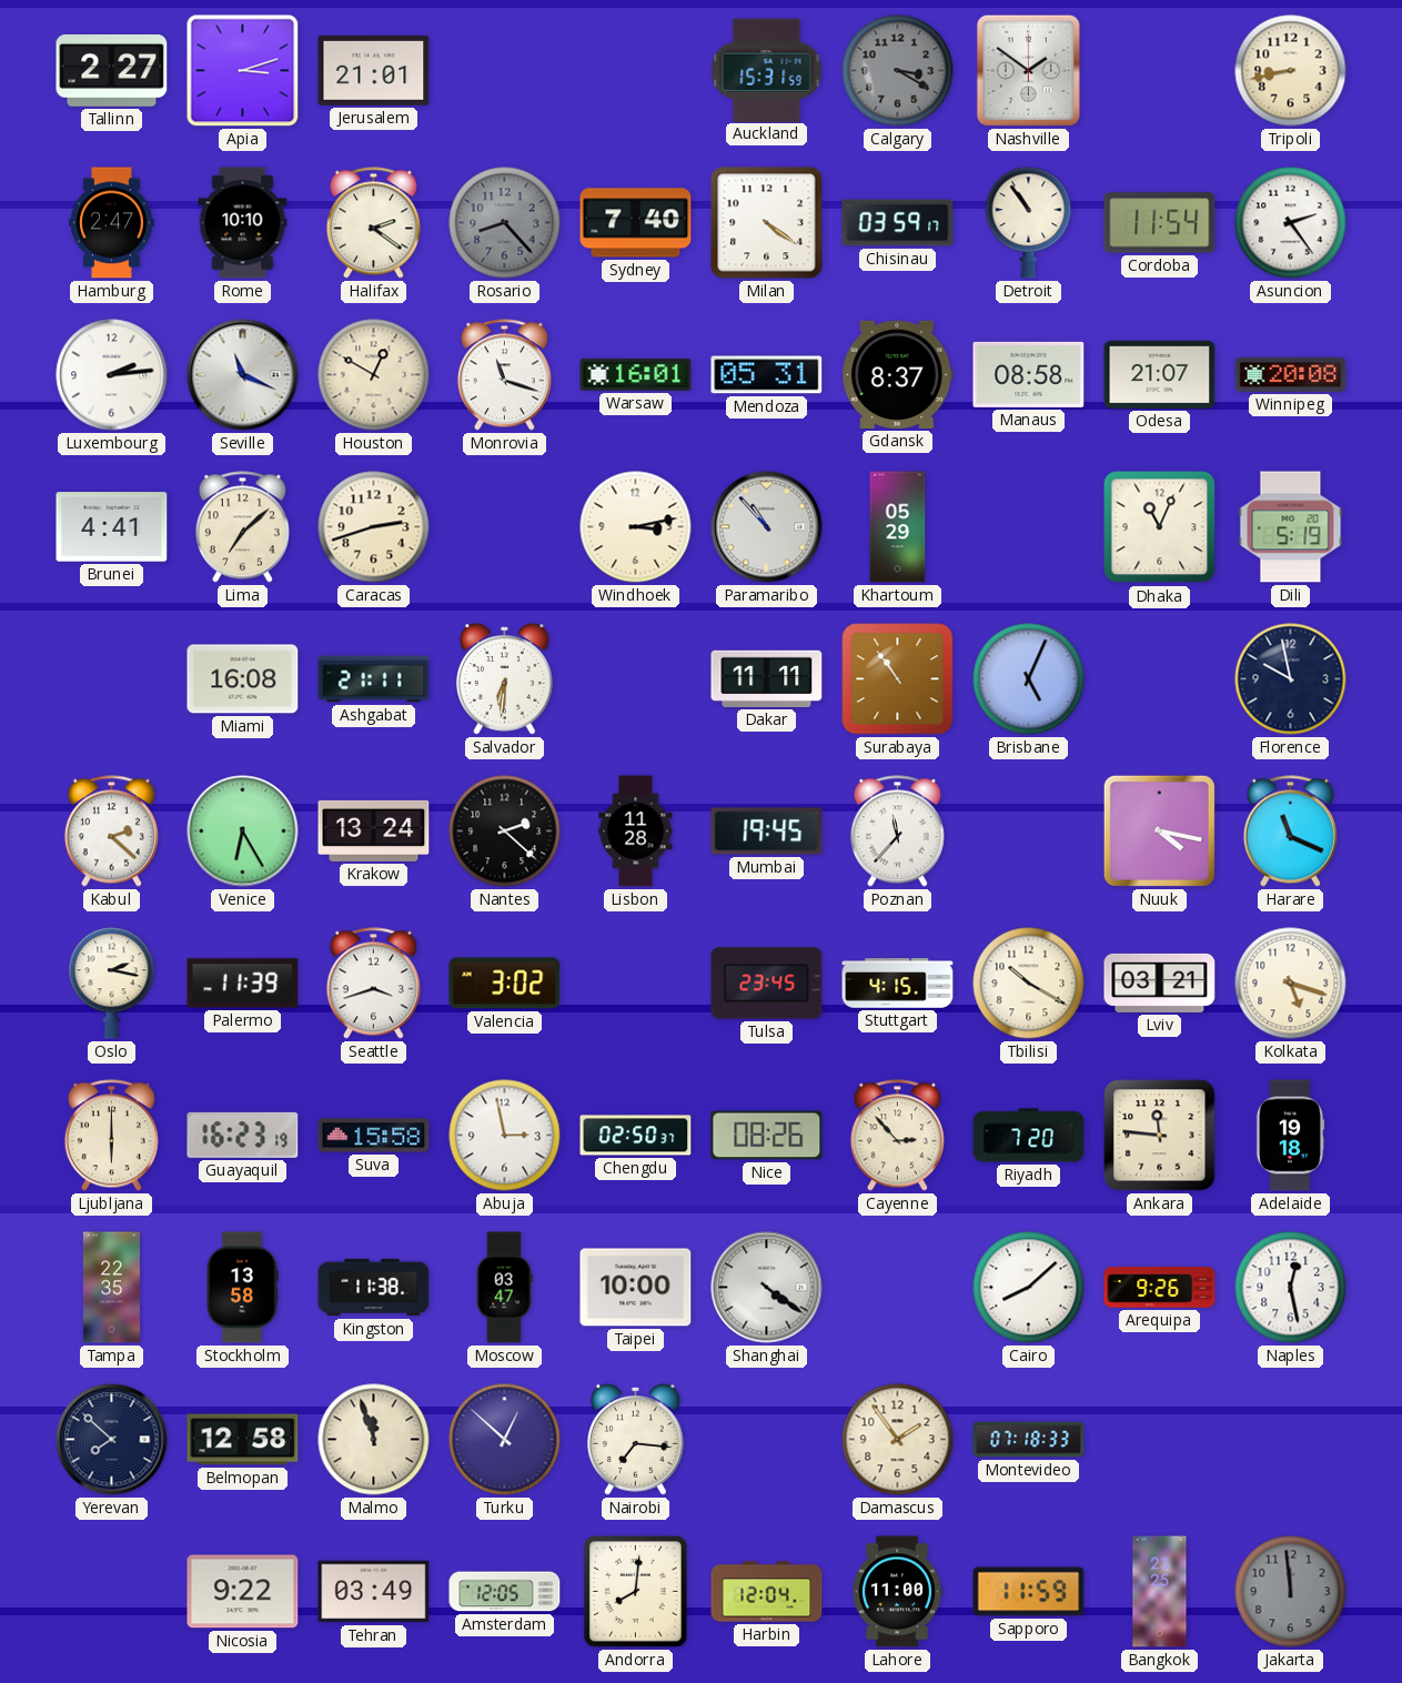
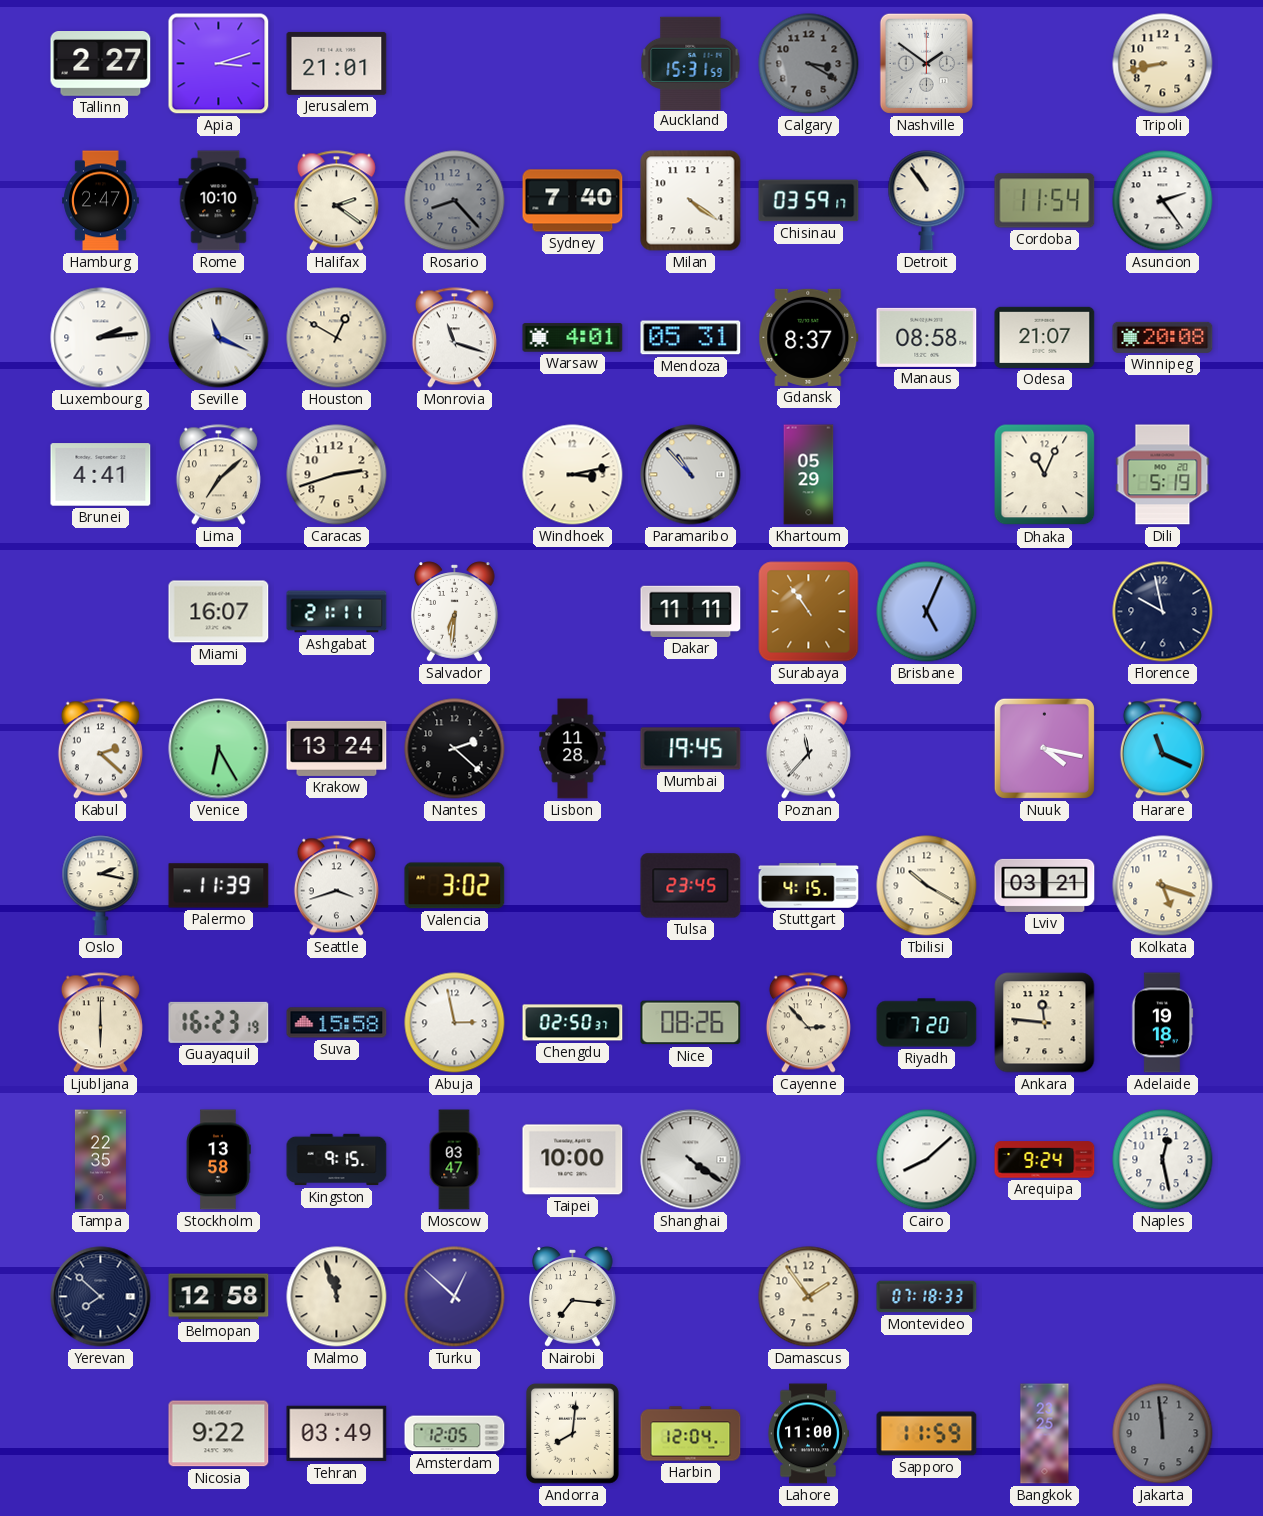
Warsaw: 16:01 -> 4:01 (573, 338)
Miami: 16:08 -> 16:07 (219, 612)
Kingston: 11:38 -> 9:15 (337, 1160)
Arequipa: 9:26 -> 9:24 (1045, 1160)
